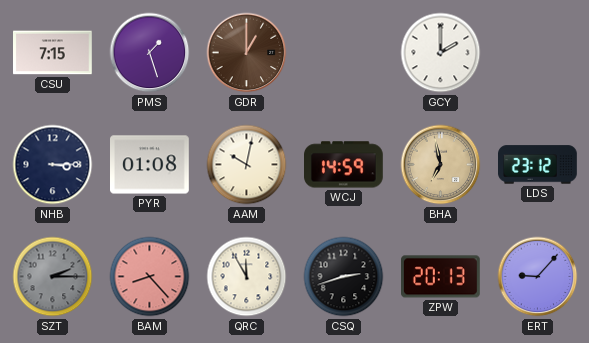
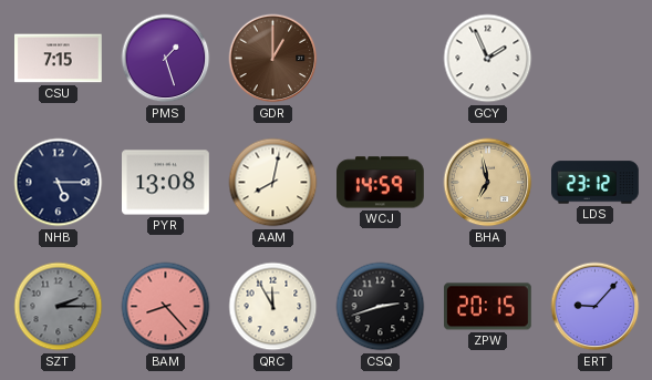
GCY: 2:00 -> 1:56 (488, 59)
NHB: 3:15 -> 5:15 (59, 183)
PYR: 01:08 -> 13:08 (166, 183)
AAM: 10:02 -> 8:02 (273, 183)
ZPW: 20:13 -> 20:15 (488, 307)
